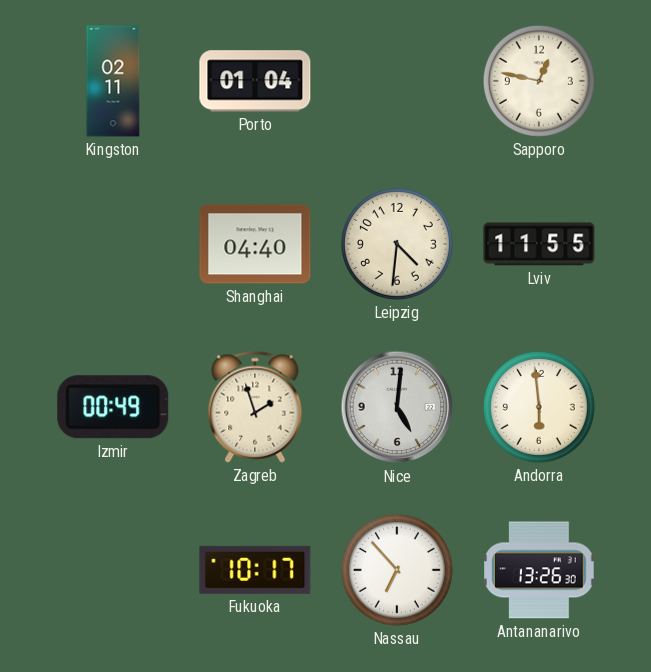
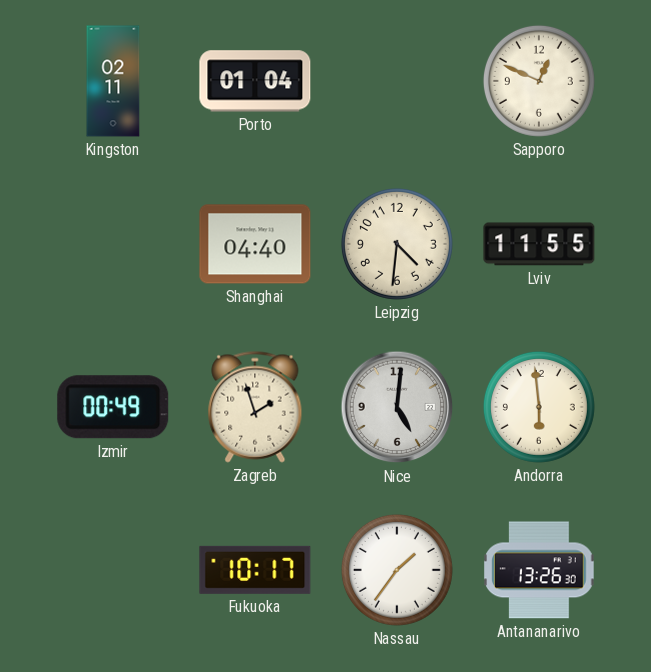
Sapporo: 12:47 -> 12:49 (539, 81)
Nassau: 6:53 -> 1:36 (397, 570)
